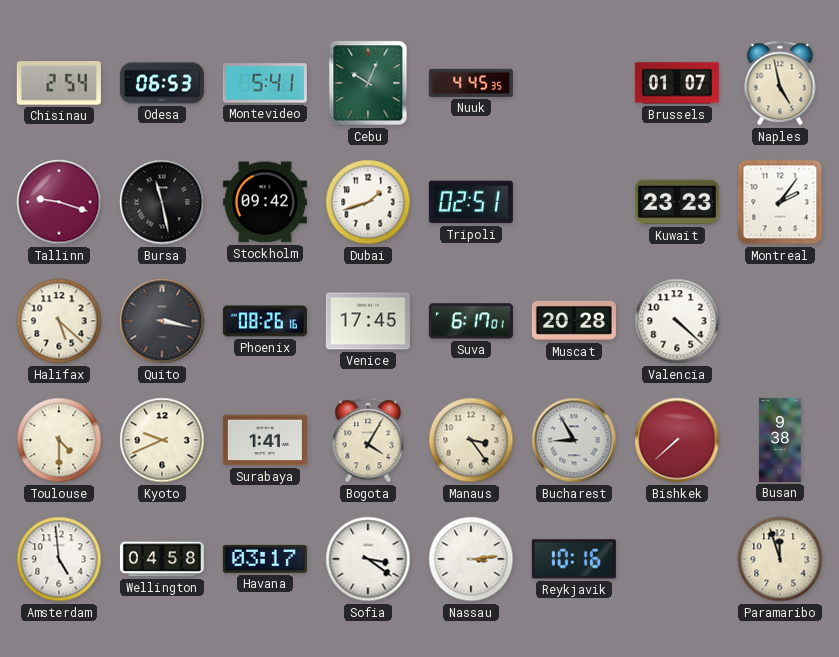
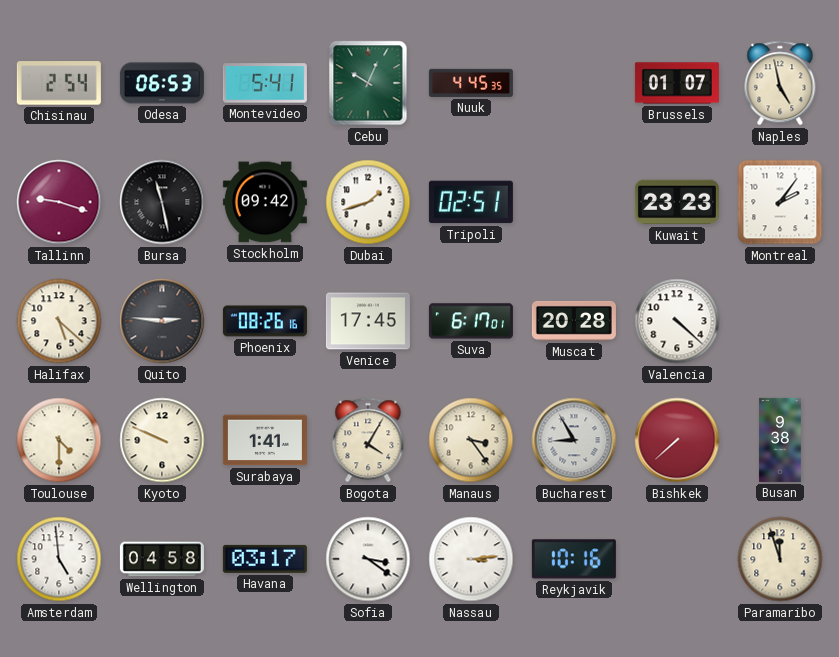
Quito: 3:17 -> 2:46 (162, 321)
Kyoto: 9:41 -> 9:49 (162, 440)
